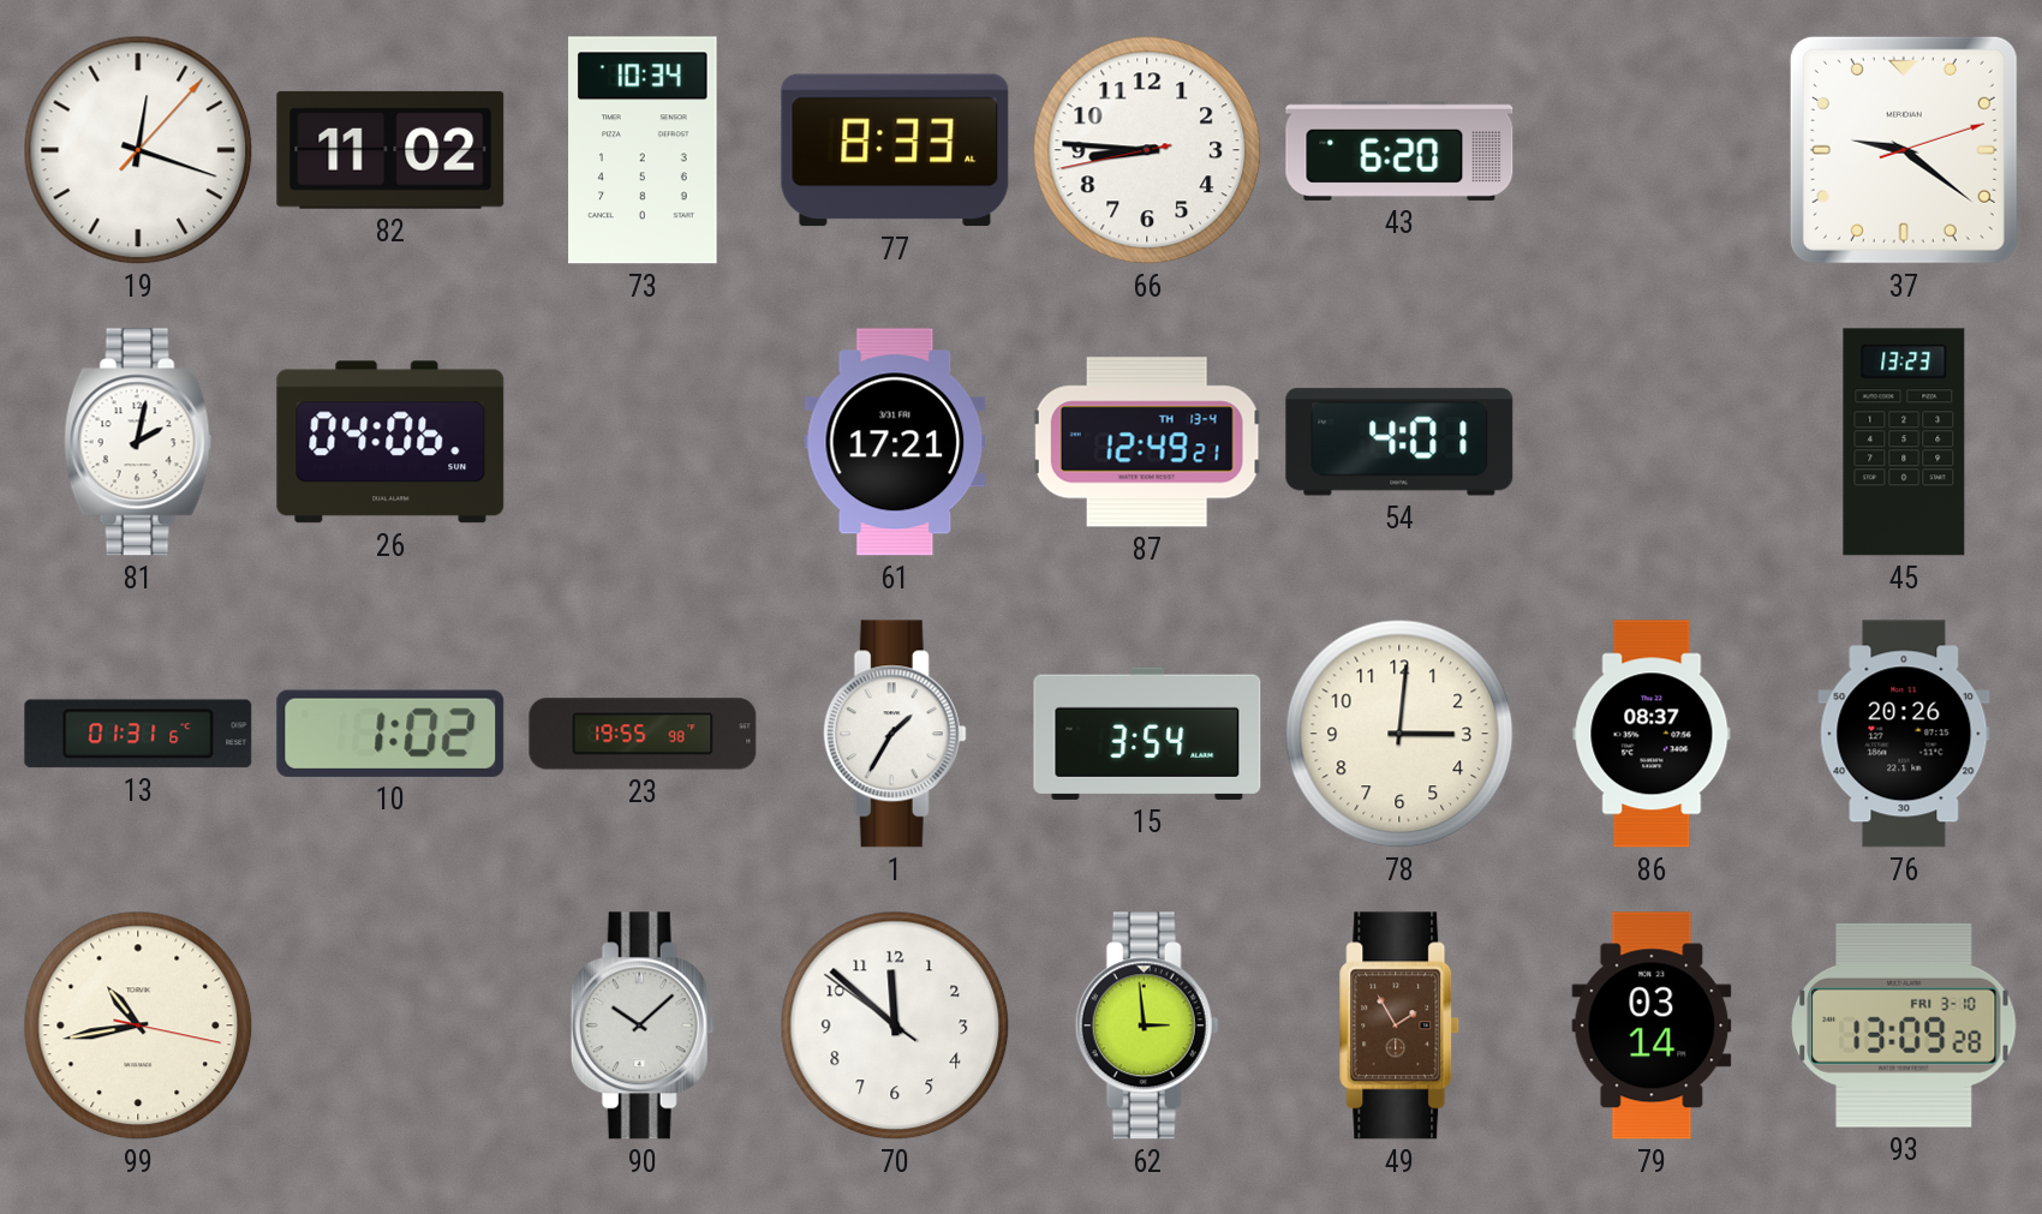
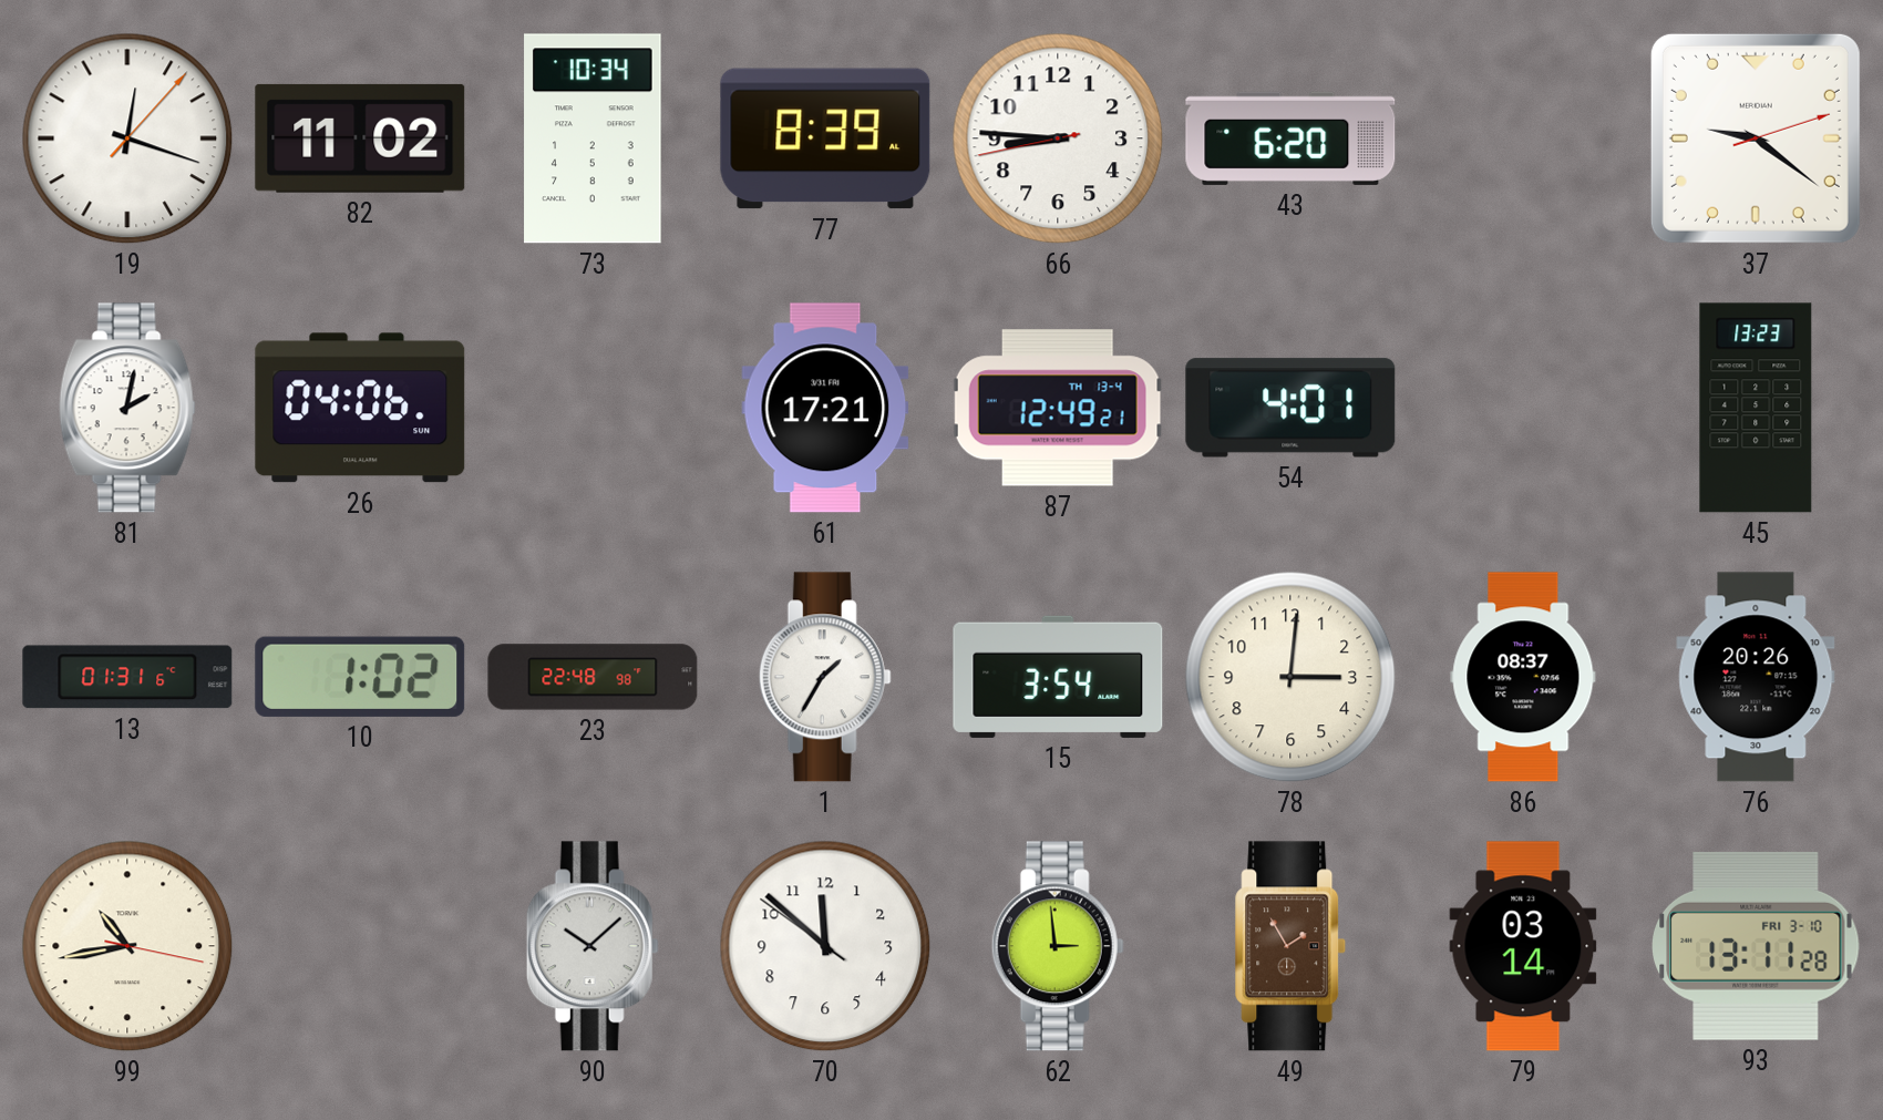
77: 8:33 -> 8:39 (825, 138)
23: 19:55 -> 22:48 (593, 677)
93: 13:09 -> 13:11 (1756, 946)
